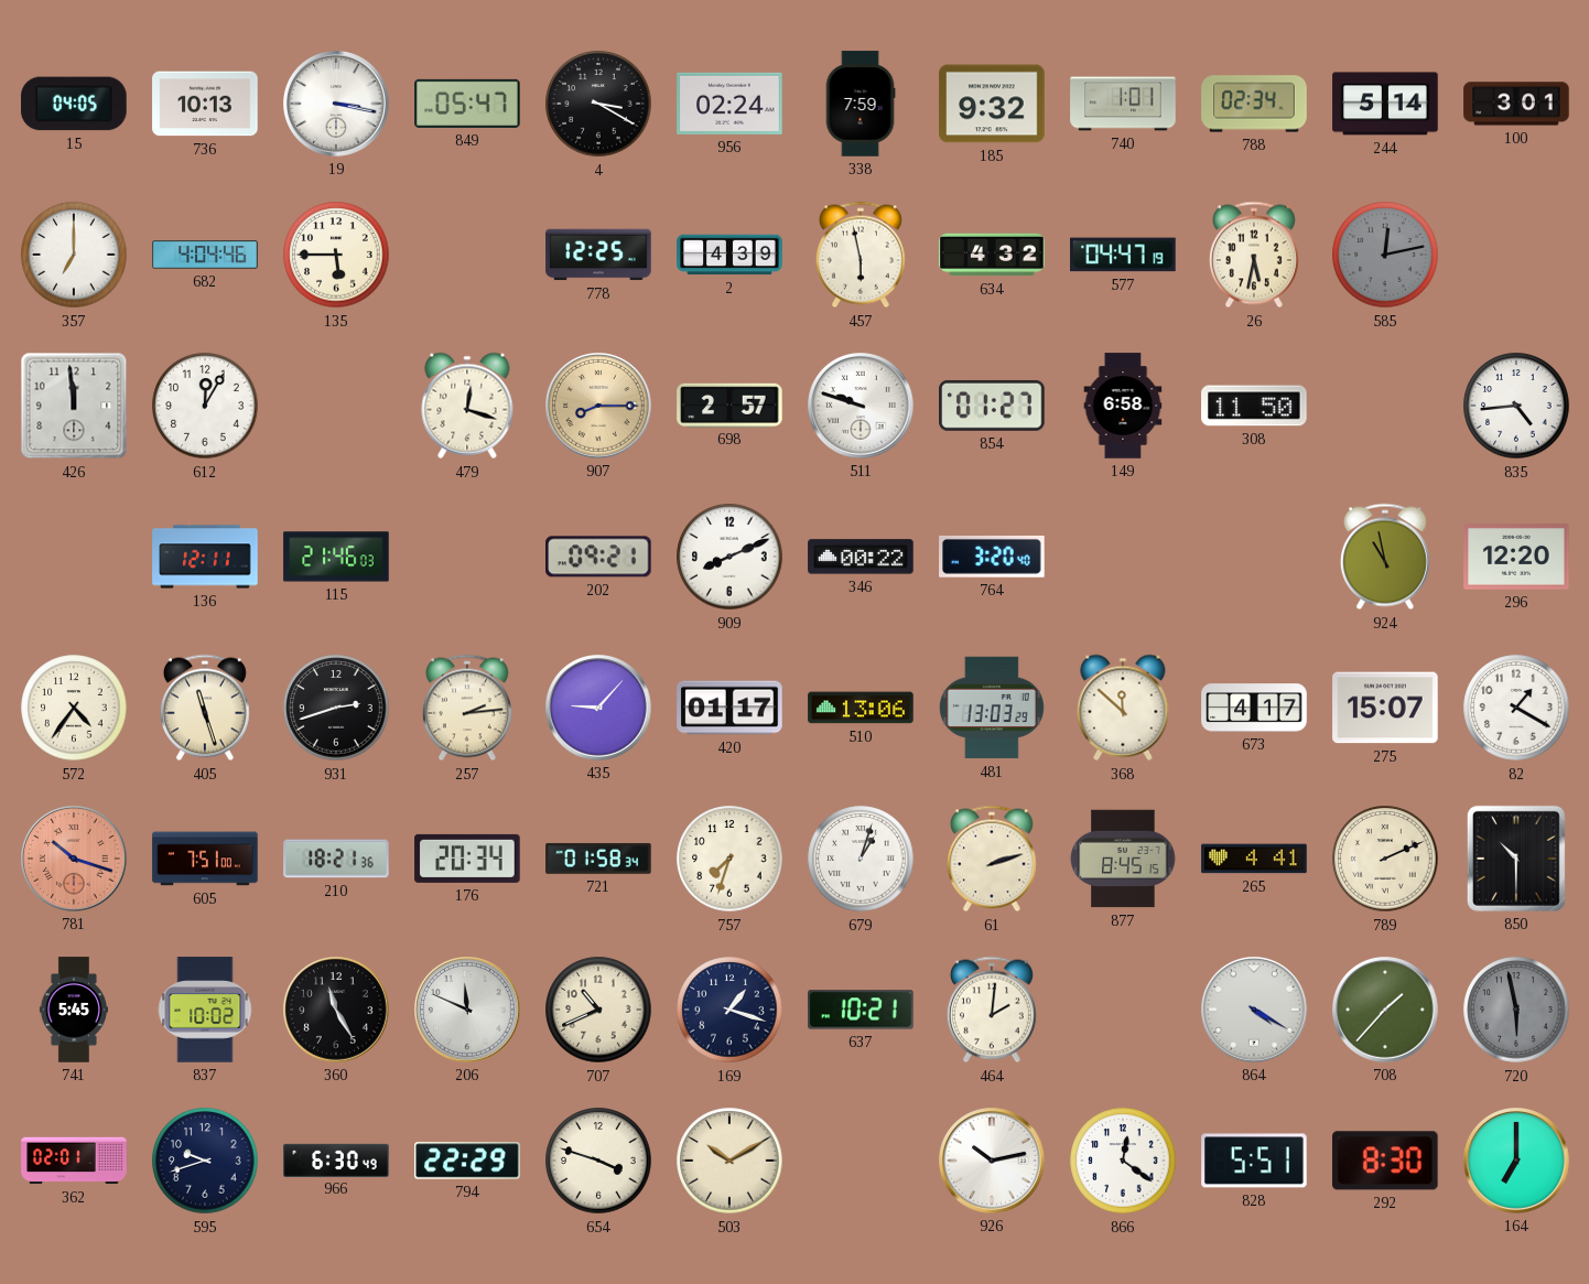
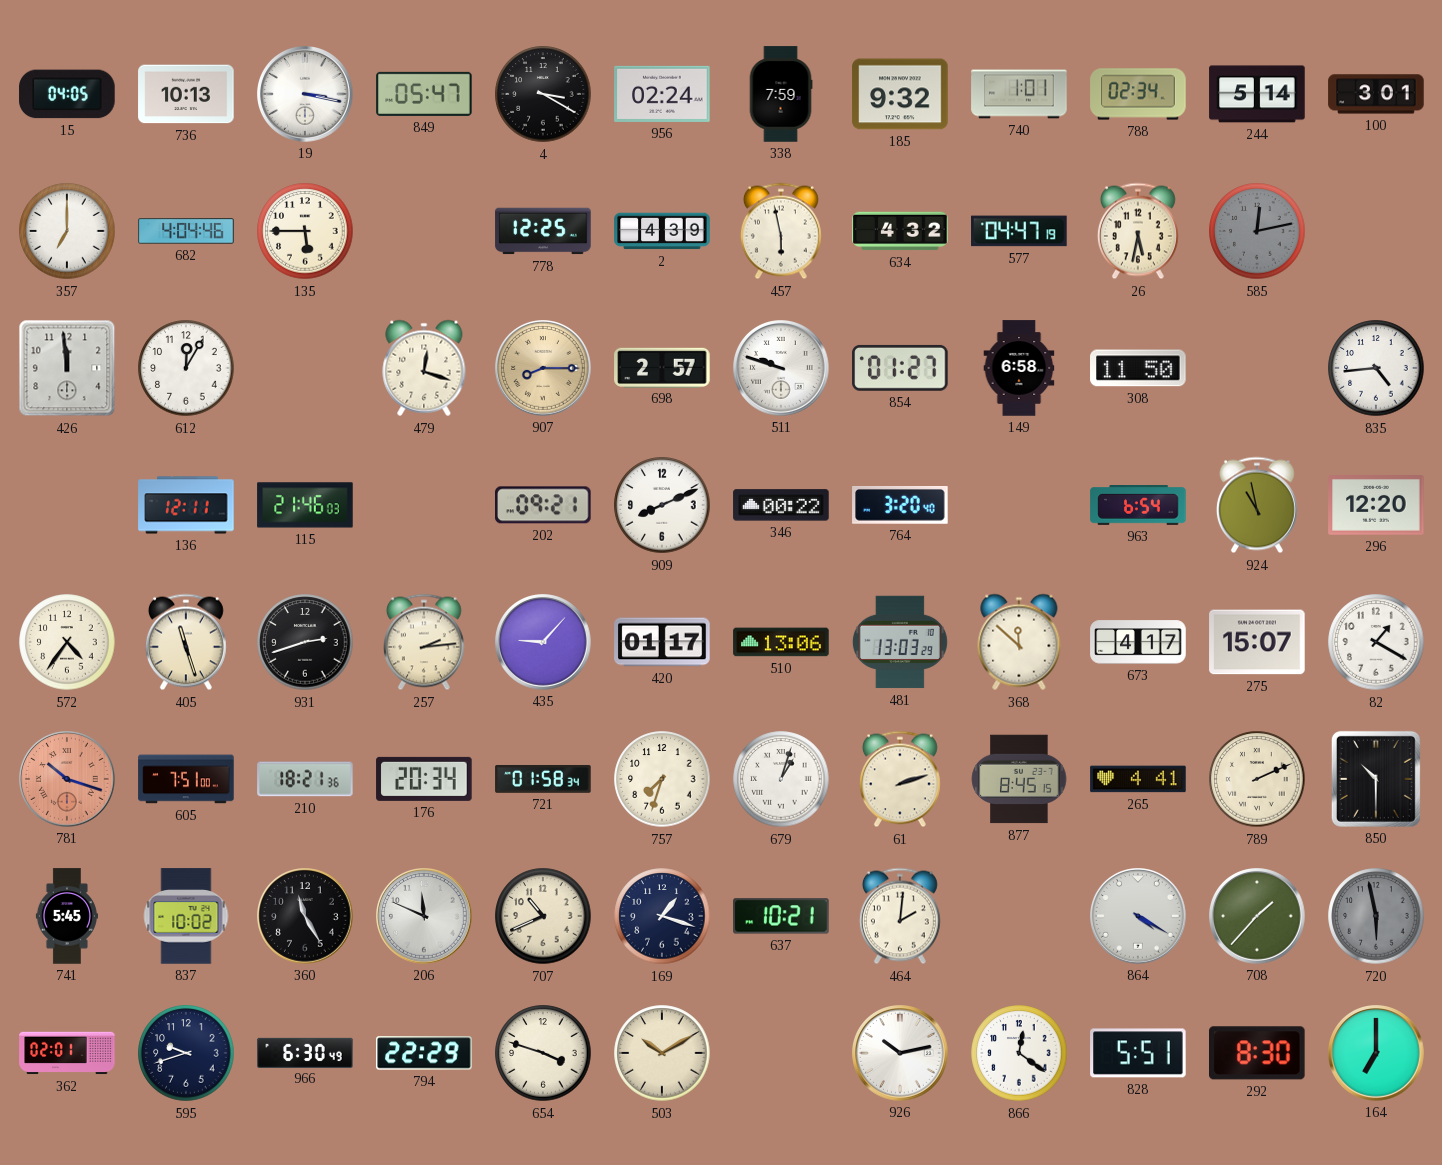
963: none -> 6:54 (1138, 506)
